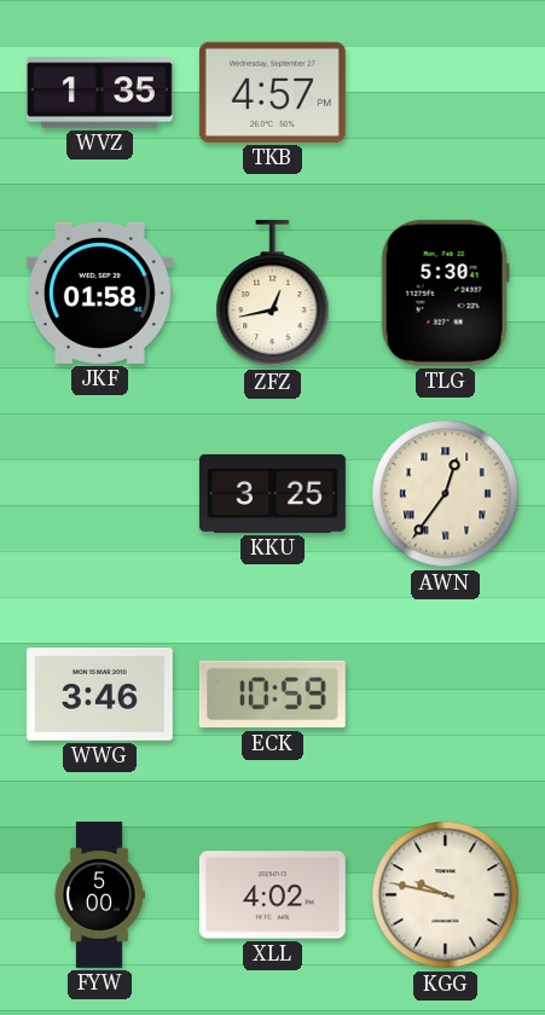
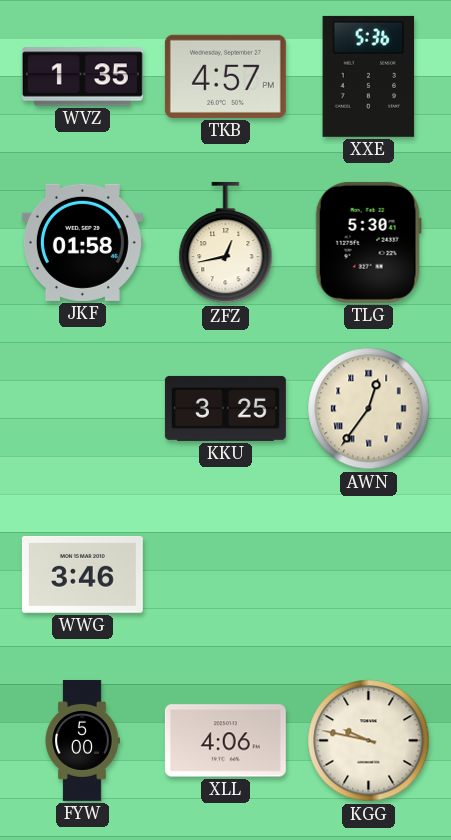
XXE: none -> 5:36 (369, 76)
ECK: 10:59 -> none (272, 695)
XLL: 4:02 -> 4:06 (225, 741)
